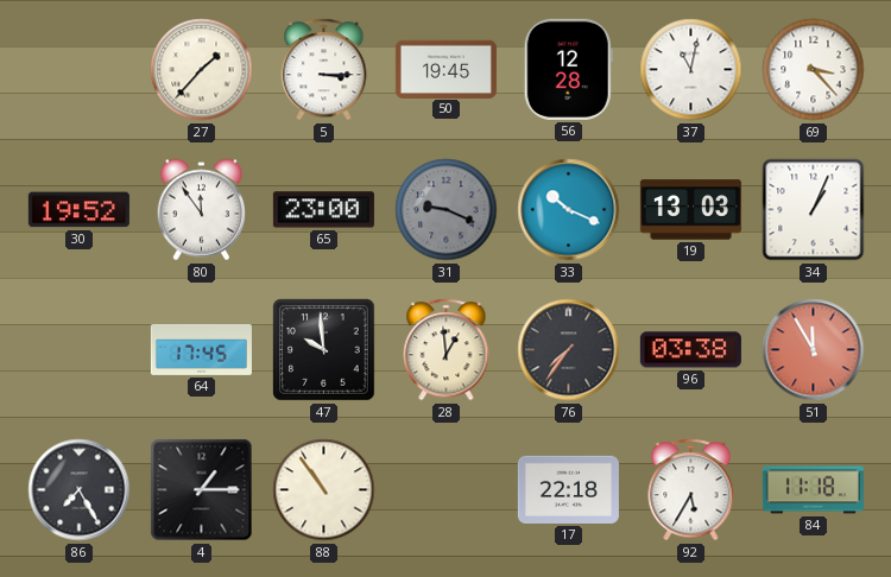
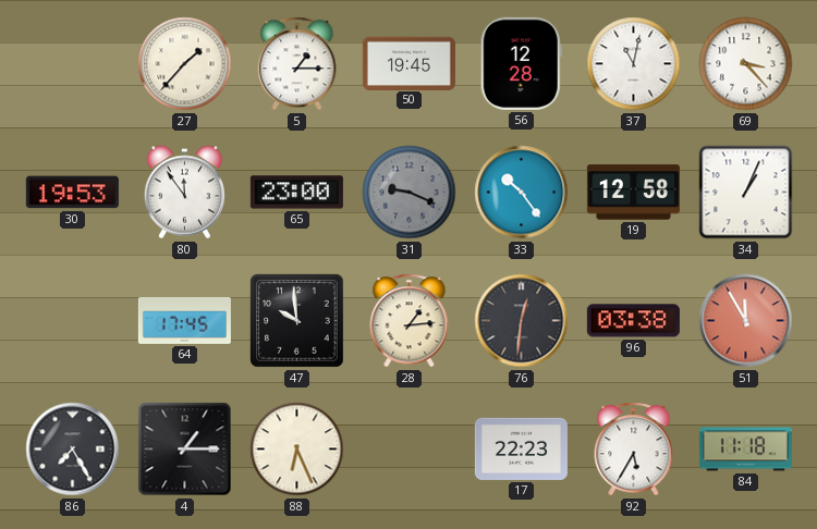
5: 3:15 -> 1:15 (297, 64)
30: 19:52 -> 19:53 (72, 193)
33: 10:19 -> 10:24 (522, 193)
19: 13:03 -> 12:58 (633, 193)
28: 12:59 -> 1:14 (410, 321)
76: 7:36 -> 12:31 (522, 321)
88: 10:54 -> 6:26 (297, 450)
17: 22:18 -> 22:23 (521, 448)
